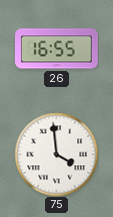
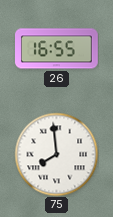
75: 3:59 -> 7:59 (56, 154)
